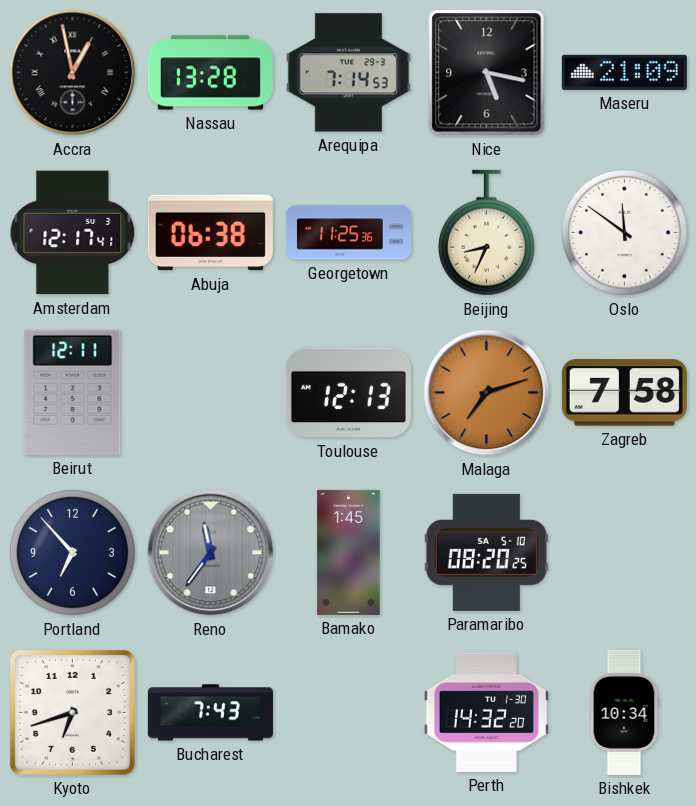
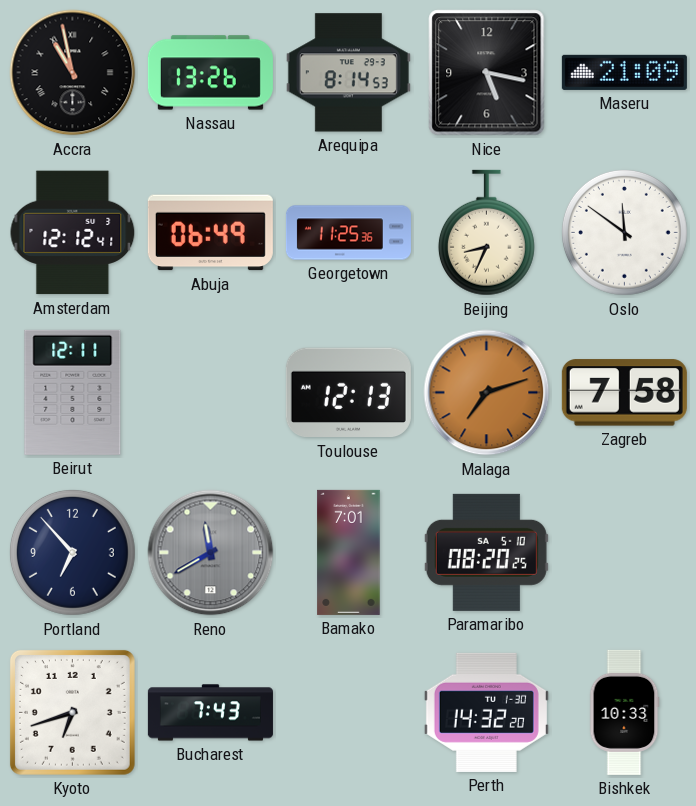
Accra: 12:58 -> 10:58 (73, 73)
Nassau: 13:28 -> 13:26 (210, 73)
Arequipa: 7:14 -> 8:14 (348, 73)
Amsterdam: 12:17 -> 12:12 (73, 233)
Abuja: 06:38 -> 06:49 (210, 233)
Reno: 11:36 -> 11:40 (211, 553)
Bamako: 1:45 -> 7:01 (349, 552)
Bishkek: 10:34 -> 10:33 (624, 712)
